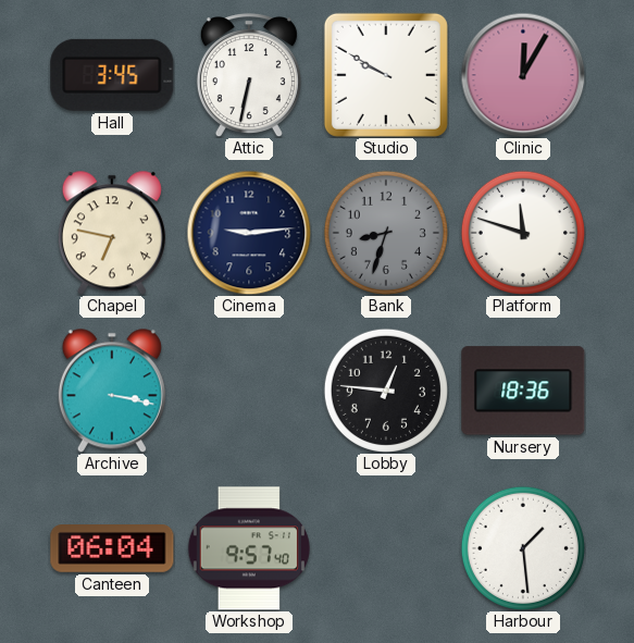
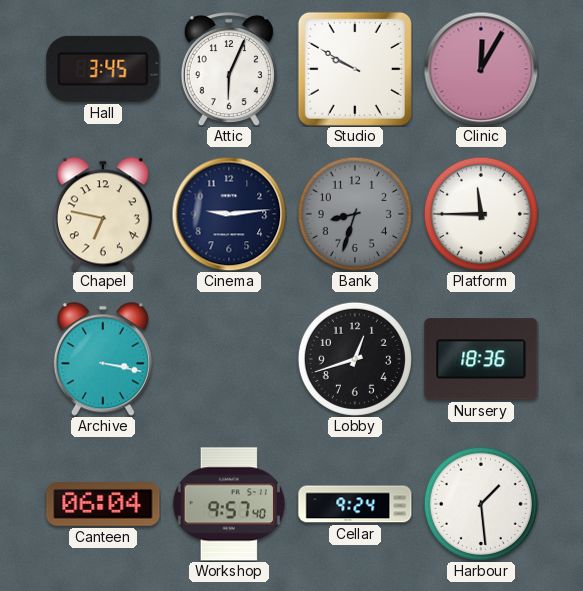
Attic: 6:32 -> 6:04 (229, 69)
Platform: 11:48 -> 11:45 (481, 214)
Lobby: 12:46 -> 12:42 (355, 359)
Cellar: none -> 9:24 (355, 504)
